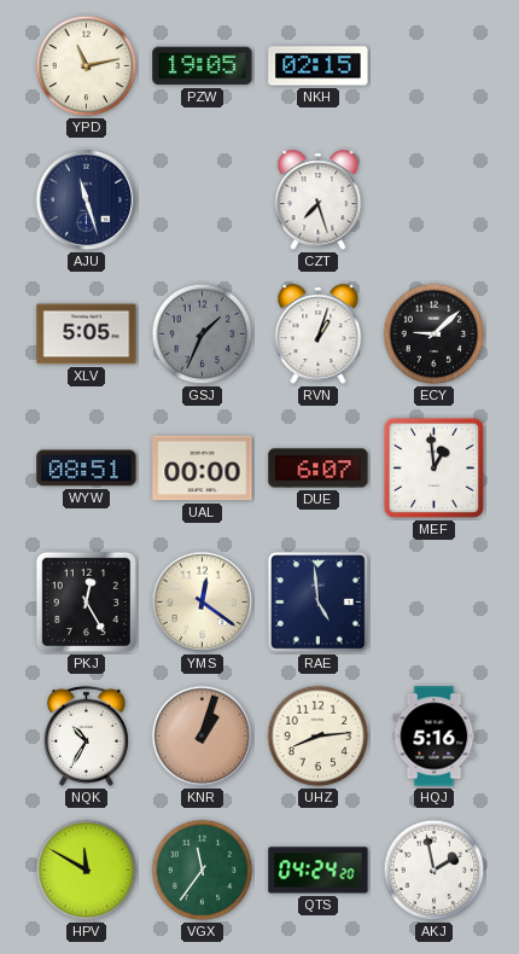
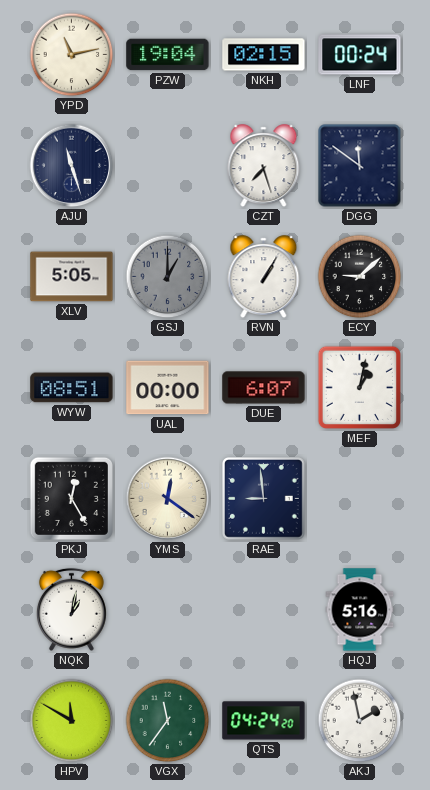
PZW: 19:05 -> 19:04 (168, 55)
LNF: none -> 00:24 (360, 55)
DGG: none -> 11:51 (360, 166)
GSJ: 1:34 -> 1:00 (168, 277)
RVN: 1:03 -> 1:05 (264, 277)
MEF: 12:59 -> 1:02 (359, 387)
RAE: 4:59 -> 8:59 (264, 499)
NQK: 10:35 -> 1:02 (71, 609)
KNR: 1:03 -> none (203, 737)
UHZ: 8:14 -> none (319, 737)
